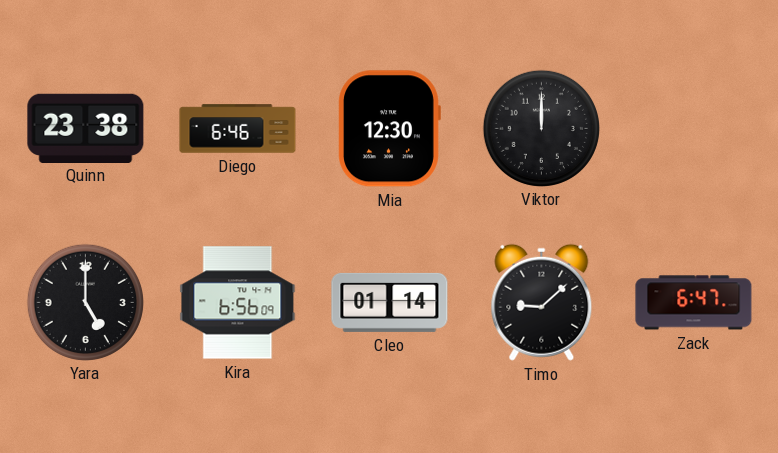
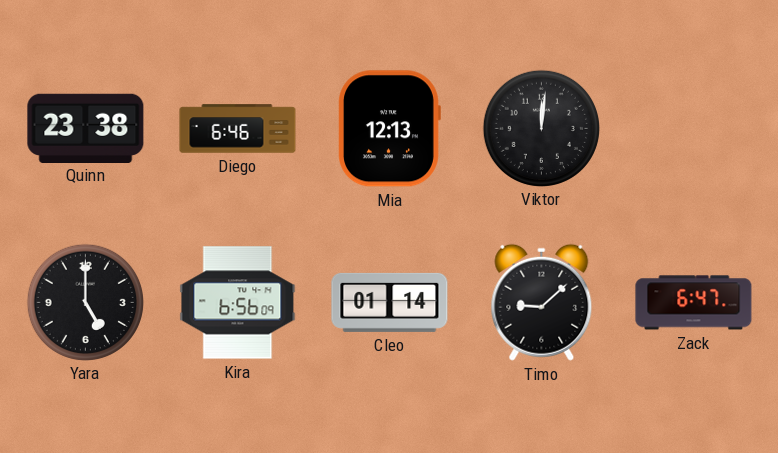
Mia: 12:30 -> 12:13 (390, 129)
Viktor: 12:00 -> 12:01 (541, 128)
